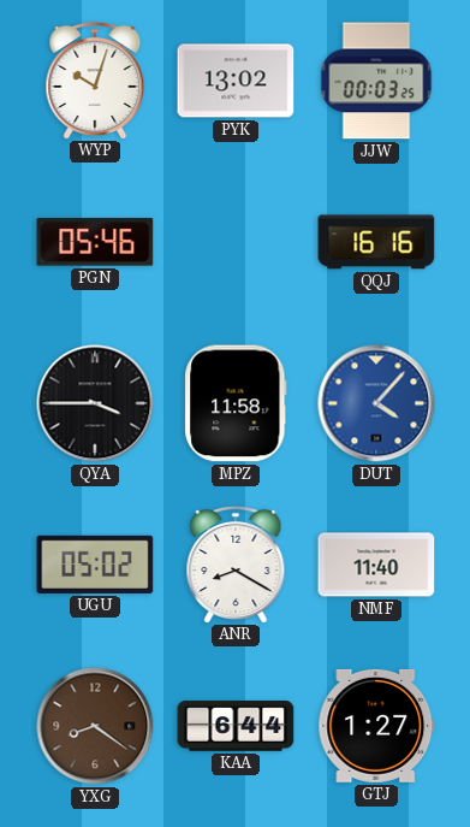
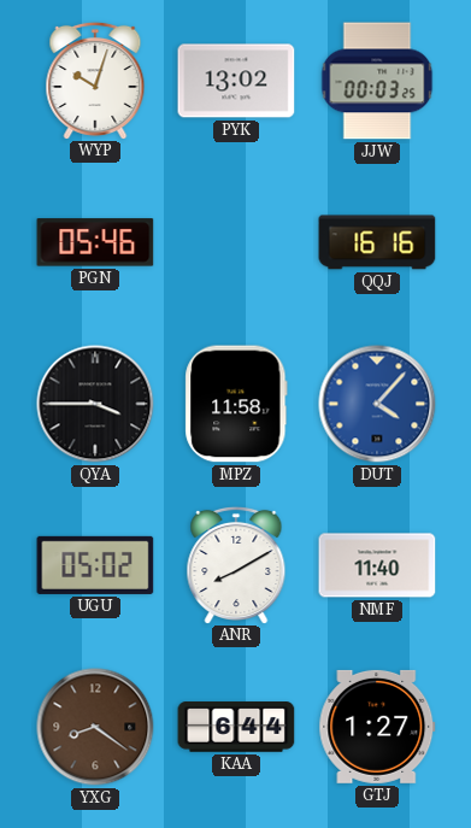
ANR: 8:20 -> 8:10 (236, 564)
